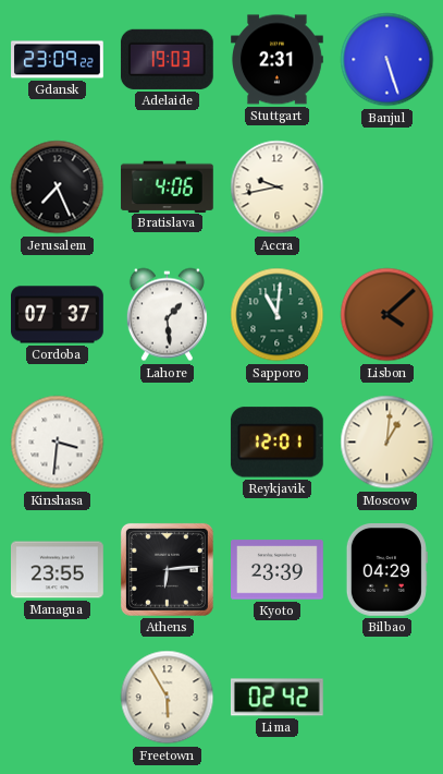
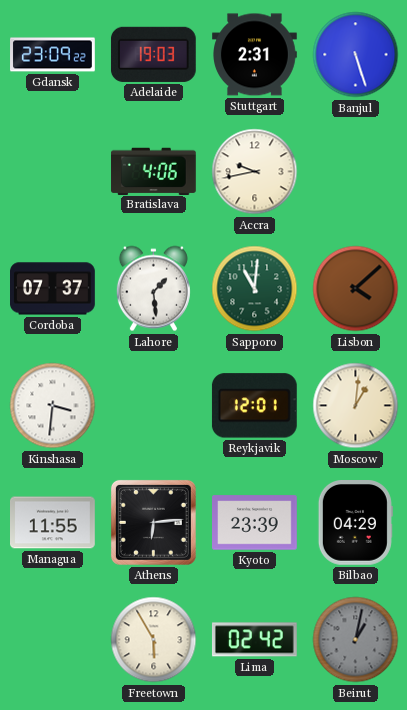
Jerusalem: 7:26 -> none (58, 188)
Managua: 23:55 -> 11:55 (53, 523)
Beirut: none -> 1:02 (356, 640)
